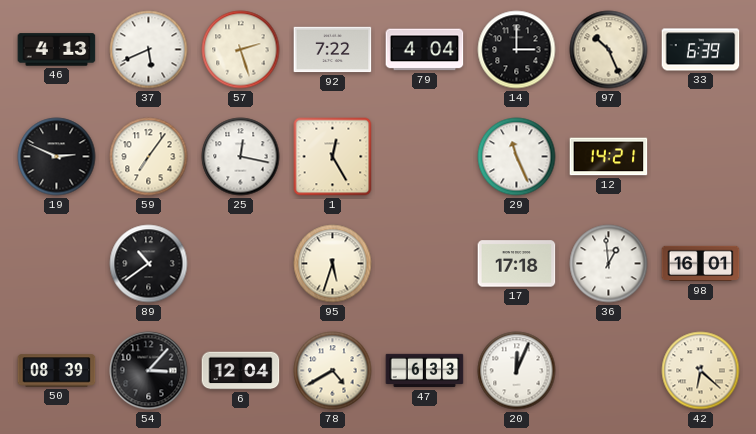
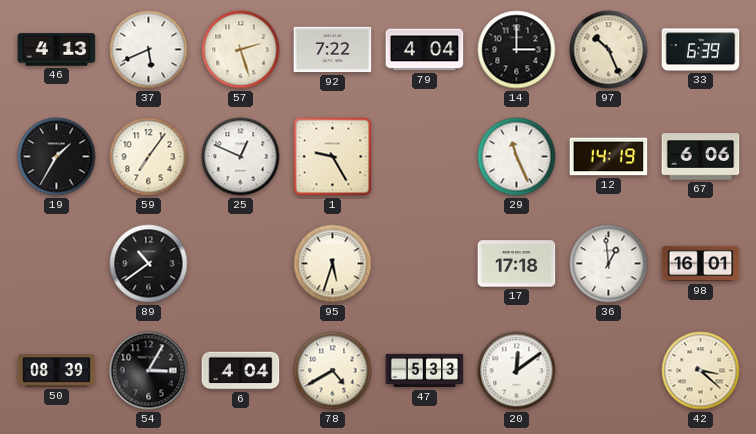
19: 2:49 -> 1:35 (57, 157)
25: 12:17 -> 12:49 (241, 157)
1: 12:25 -> 9:25 (333, 157)
12: 14:21 -> 14:19 (609, 157)
67: none -> 6:06 (701, 157)
54: 3:07 -> 3:05 (149, 371)
6: 12:04 -> 4:04 (241, 371)
47: 6:33 -> 5:33 (425, 371)
20: 12:04 -> 12:09 (517, 371)
42: 6:22 -> 3:22 (701, 371)
